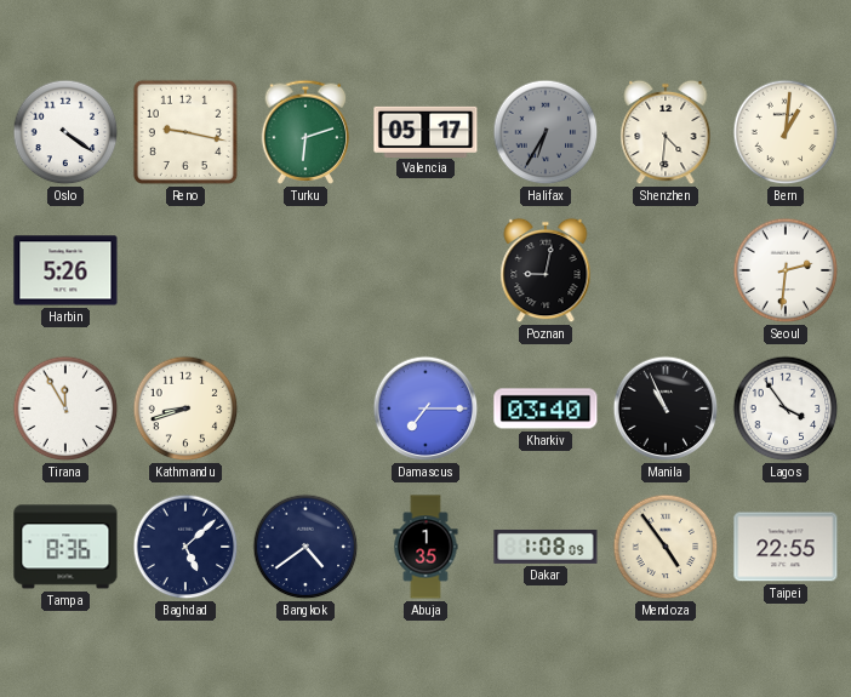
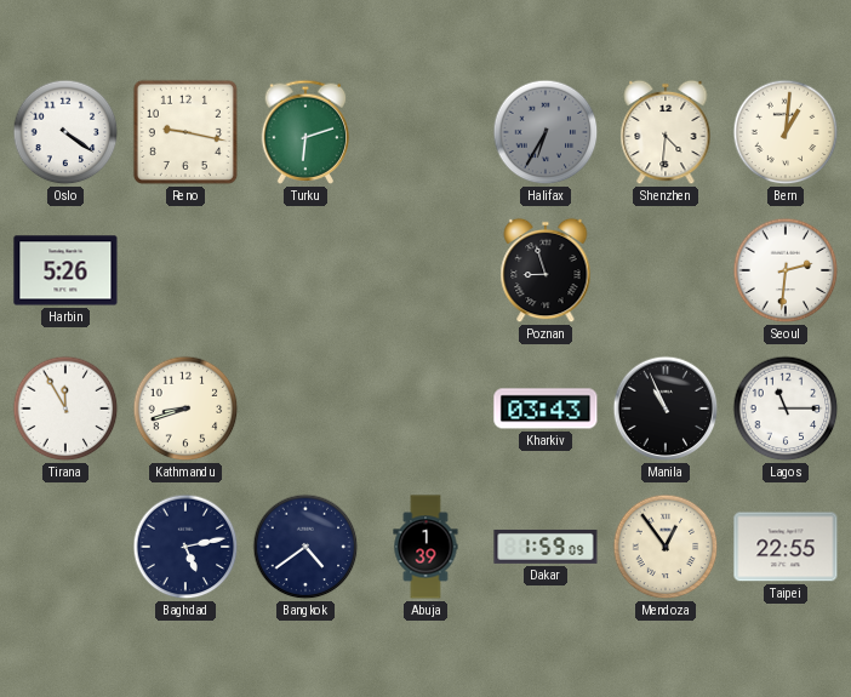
Valencia: 05:17 -> none (425, 131)
Poznan: 9:02 -> 8:57 (546, 270)
Damascus: 7:15 -> none (425, 409)
Kharkiv: 03:40 -> 03:43 (546, 409)
Lagos: 3:54 -> 11:15 (786, 409)
Tampa: 8:36 -> none (65, 547)
Baghdad: 5:08 -> 5:13 (185, 547)
Abuja: 1:35 -> 1:39 (425, 547)
Dakar: 1:08 -> 1:59 (546, 547)
Mendoza: 4:54 -> 12:54 (666, 547)
